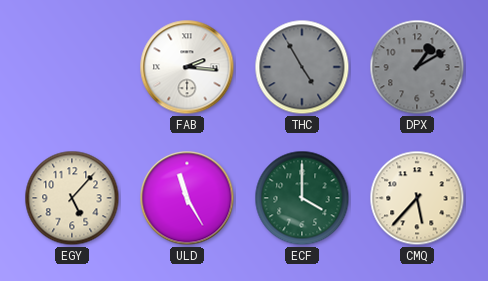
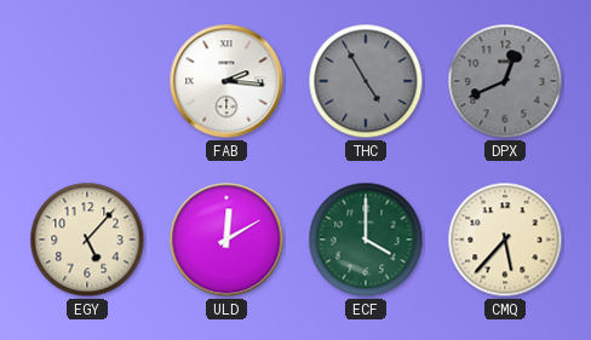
DPX: 1:10 -> 12:41 (505, 81)
ULD: 11:25 -> 12:10 (226, 240)
